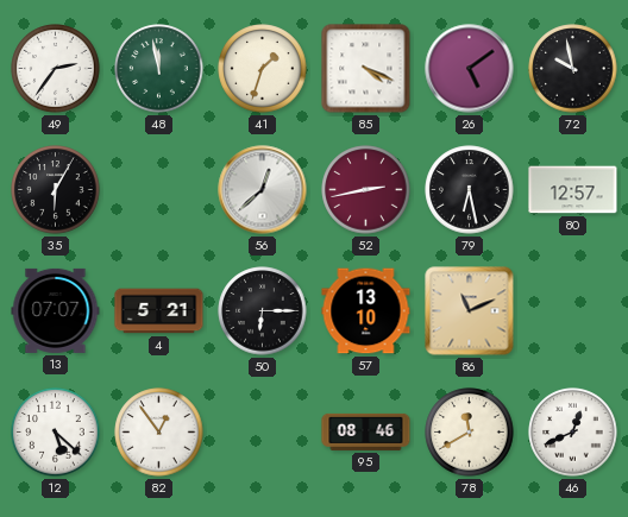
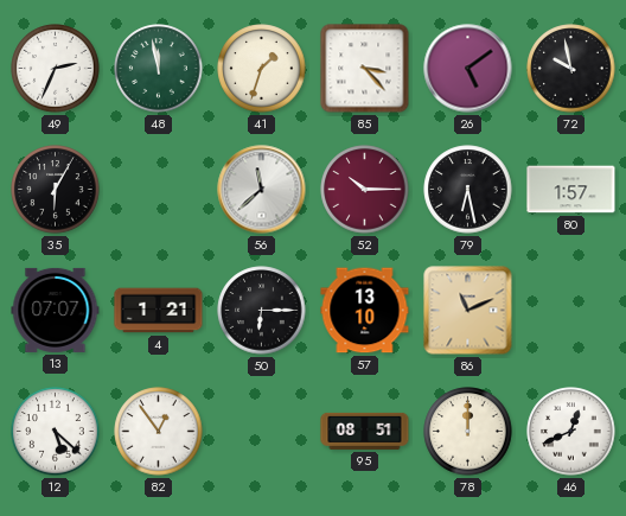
49: 2:36 -> 2:34 (56, 69)
85: 4:19 -> 3:23 (365, 69)
56: 12:38 -> 11:38 (262, 190)
52: 2:43 -> 10:15 (365, 190)
80: 12:57 -> 1:57 (571, 190)
4: 5:21 -> 1:21 (159, 311)
95: 08:46 -> 08:51 (365, 431)
78: 11:40 -> 12:00 (468, 432)
